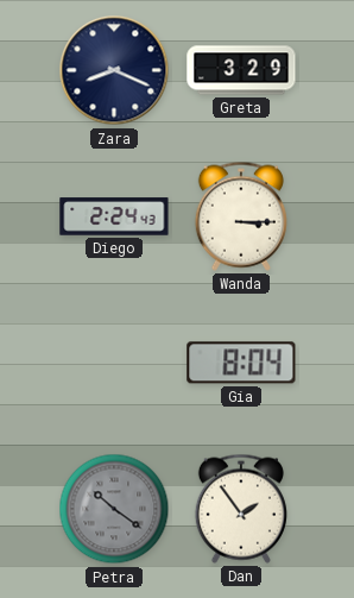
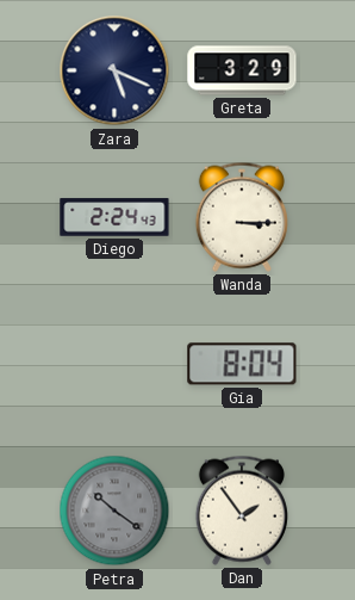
Zara: 8:19 -> 5:19 (114, 70)
